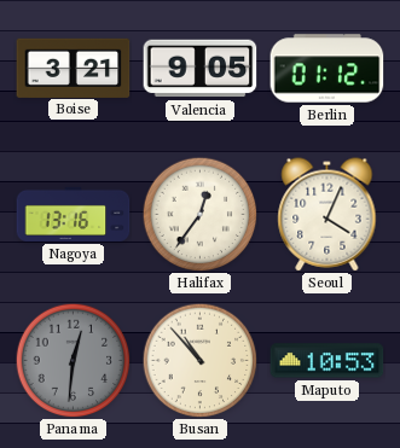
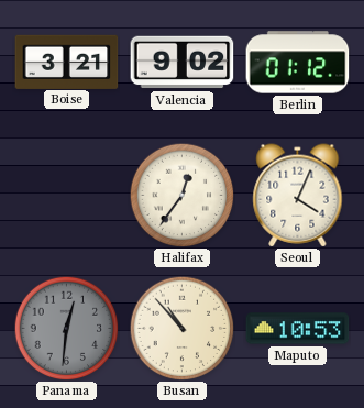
Valencia: 9:05 -> 9:02 (183, 63)
Nagoya: 13:16 -> none (74, 214)
